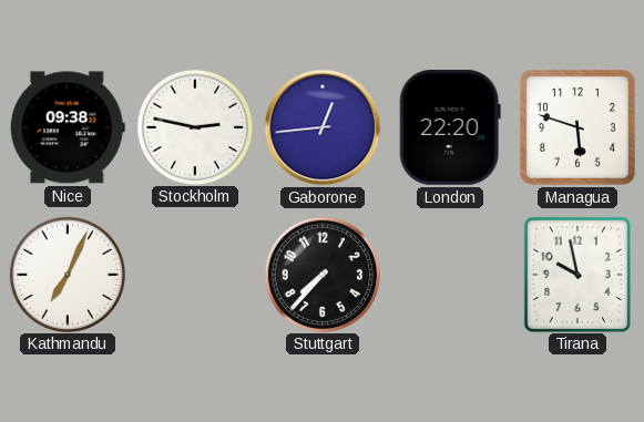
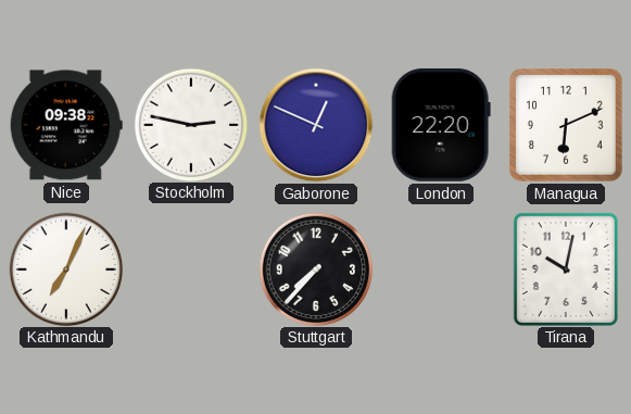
Gaborone: 12:44 -> 12:49 (316, 125)
Managua: 5:48 -> 6:11 (567, 126)
Tirana: 9:58 -> 10:02 (565, 268)
